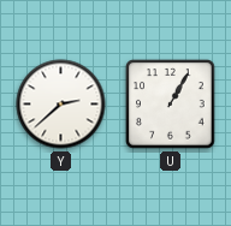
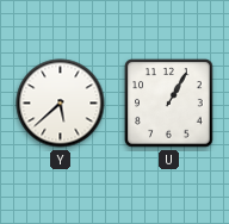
Y: 2:38 -> 5:38 (61, 104)
